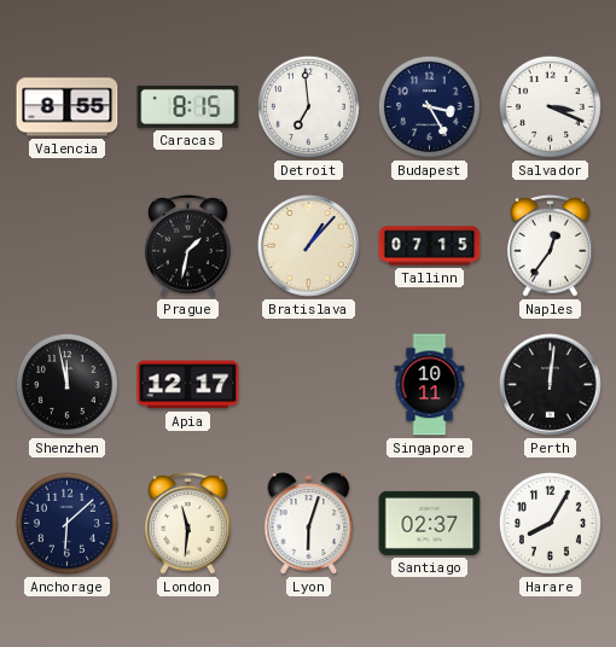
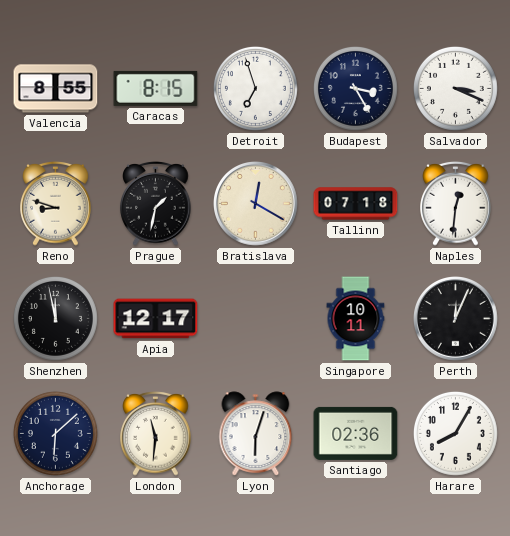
Detroit: 6:59 -> 6:57 (255, 88)
Reno: none -> 8:48 (56, 203)
Bratislava: 1:07 -> 12:20 (256, 204)
Tallinn: 07:15 -> 07:18 (356, 204)
Naples: 12:36 -> 12:31 (456, 203)
Perth: 12:01 -> 12:04 (456, 319)
Santiago: 02:37 -> 02:36 (356, 433)
